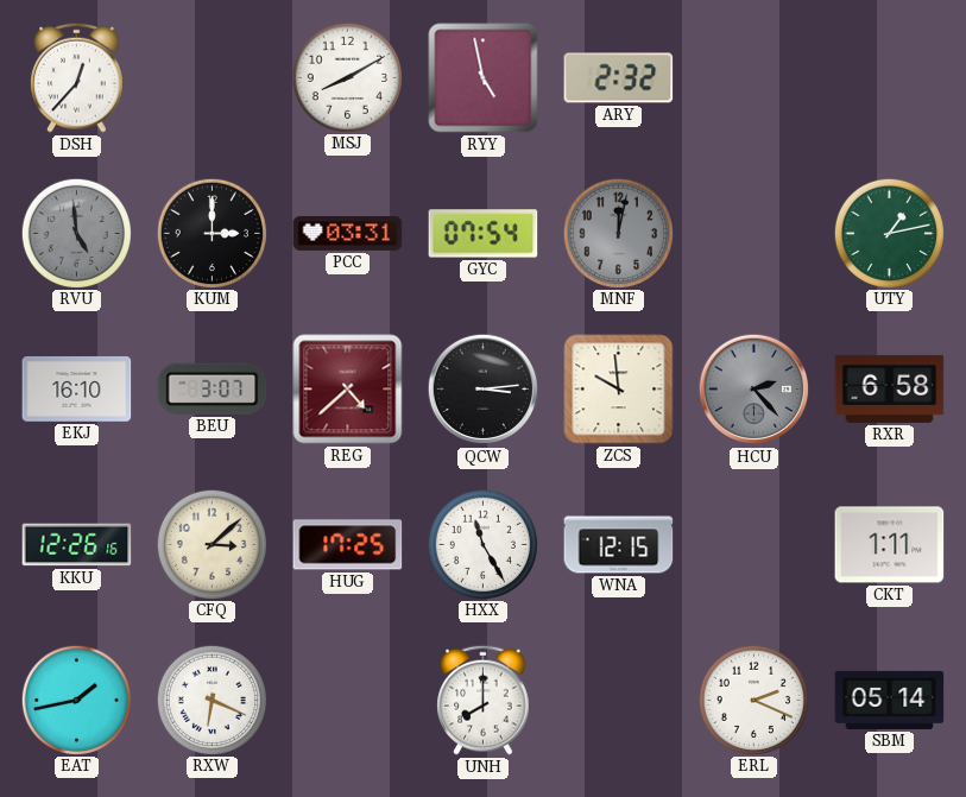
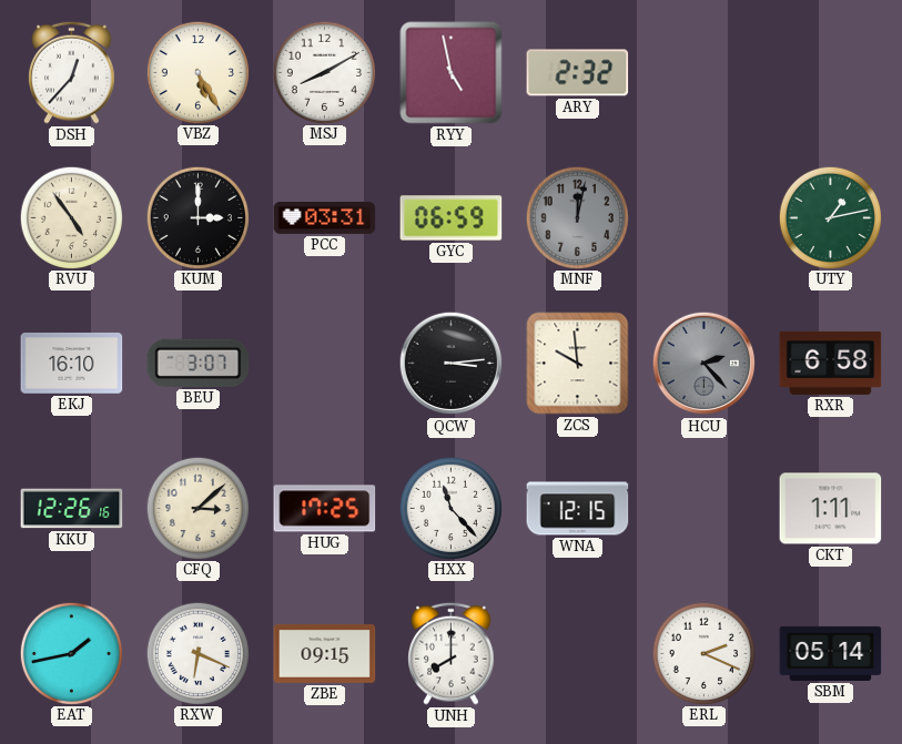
VBZ: none -> 5:25 (197, 72)
RVU: 4:59 -> 4:54 (71, 217)
RVU dial: grey -> cream (71, 217)
GYC: 07:54 -> 06:59 (452, 218)
REG: 4:38 -> none (348, 390)
HXX: 11:25 -> 11:23 (450, 508)
ZBE: none -> 09:15 (325, 653)
